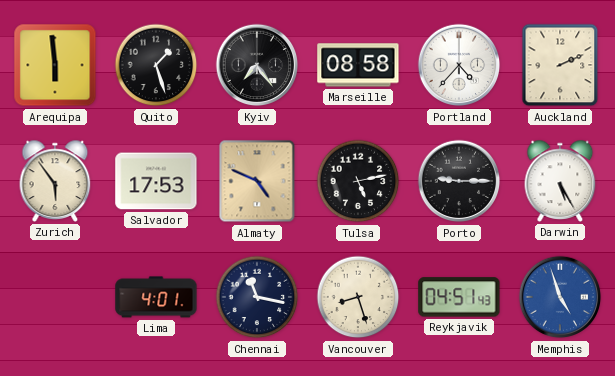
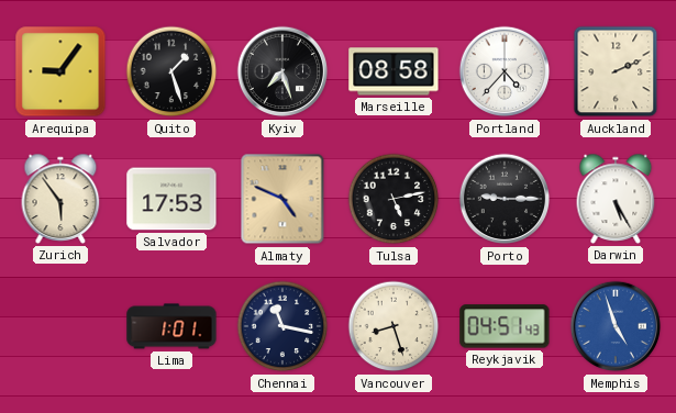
Arequipa: 5:59 -> 9:06 (60, 71)
Kyiv: 7:24 -> 7:27 (282, 71)
Lima: 4:01 -> 1:01 (171, 326)
